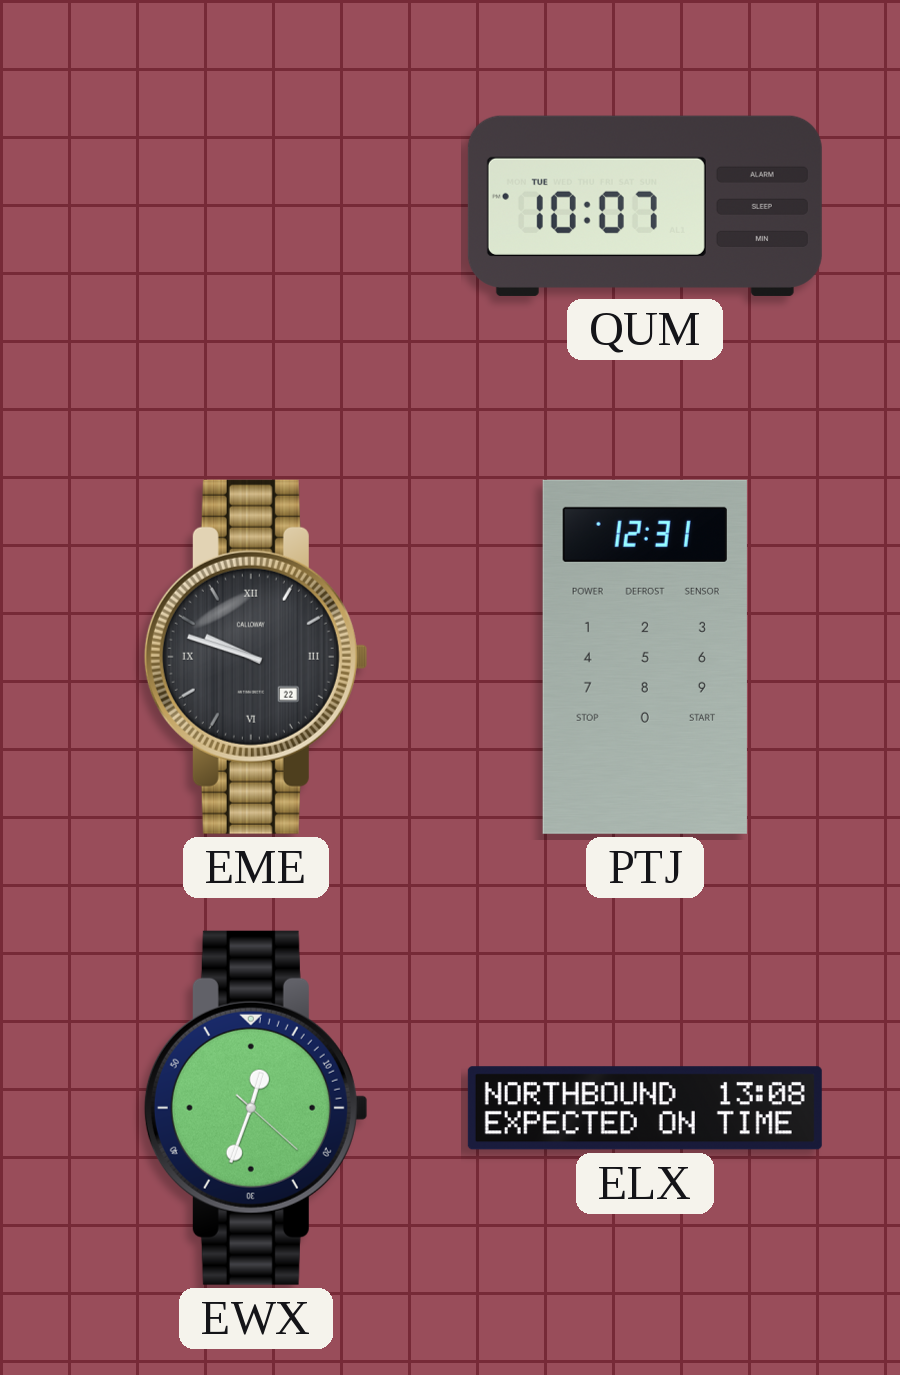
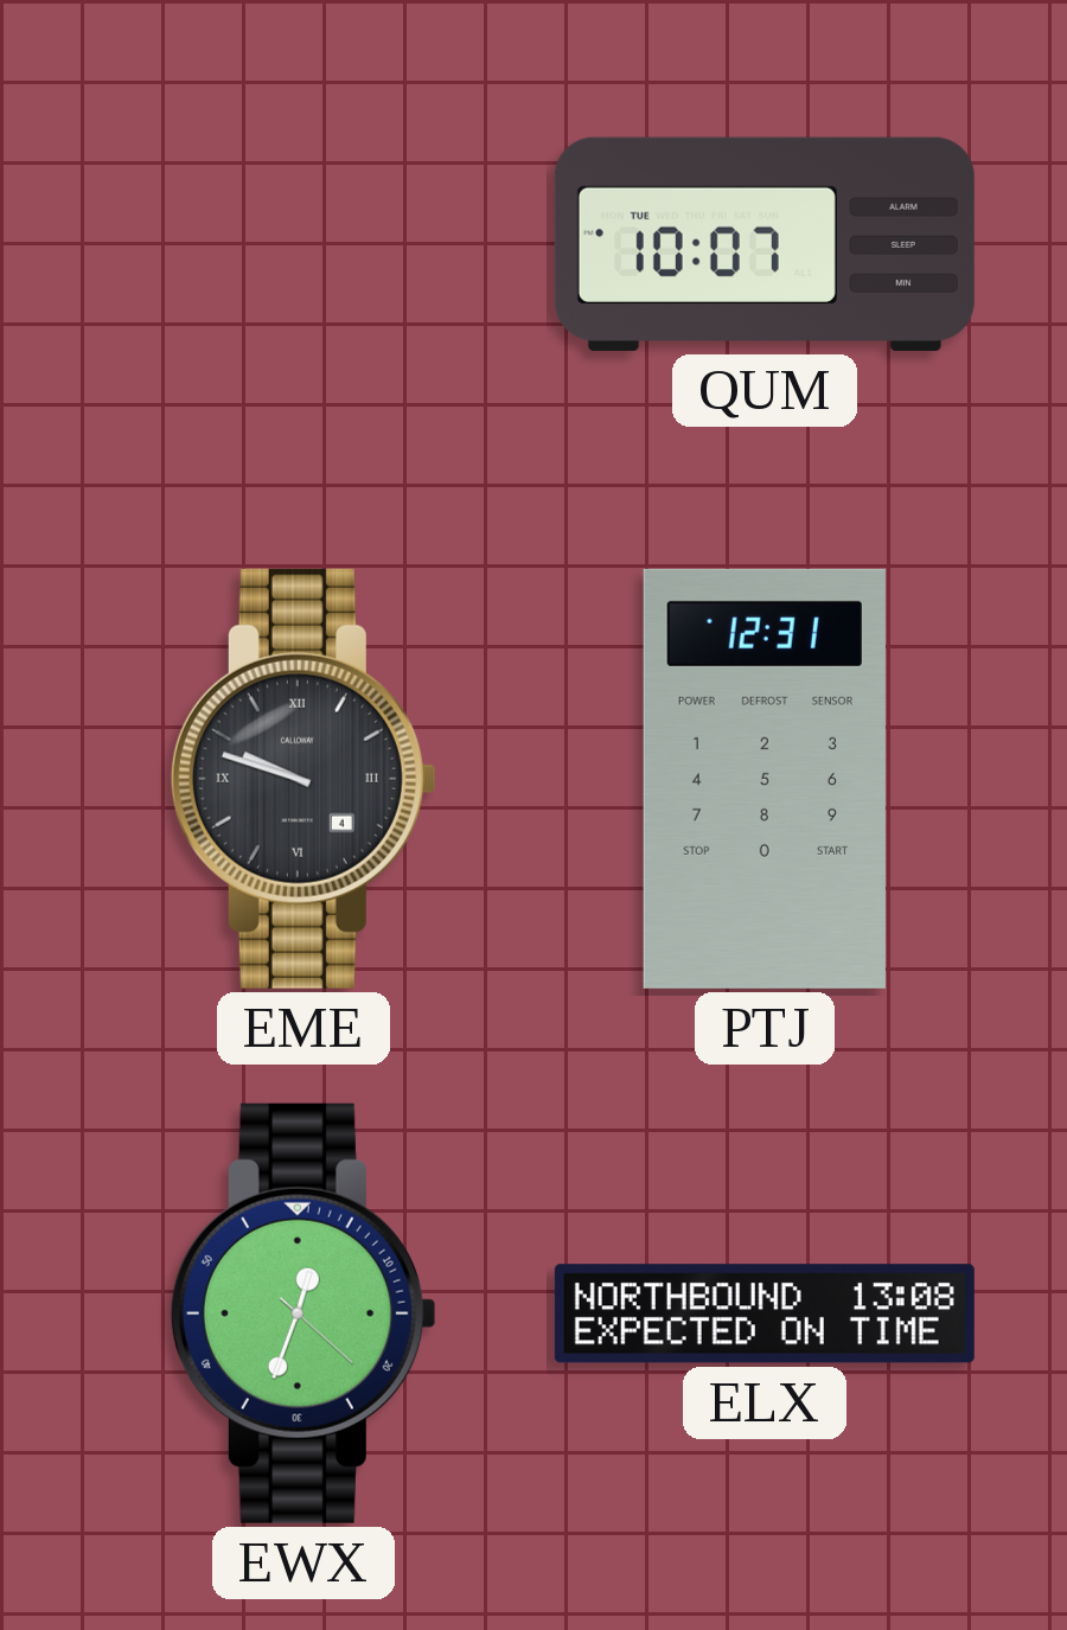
EME date: 22 -> 4 (304, 779)
